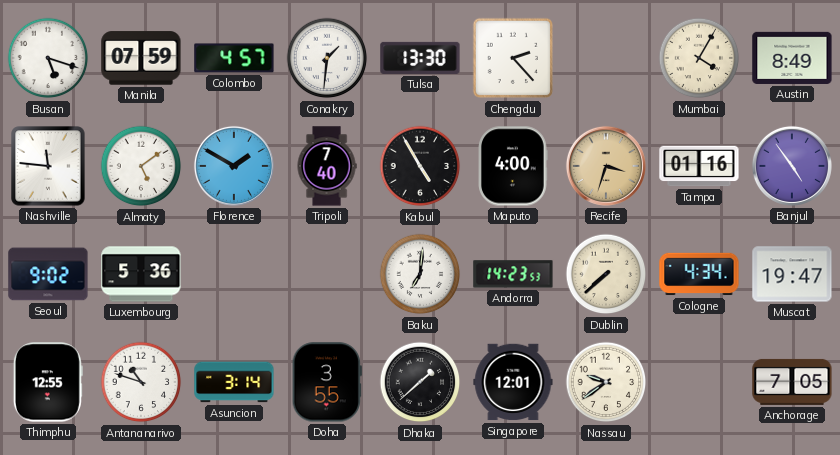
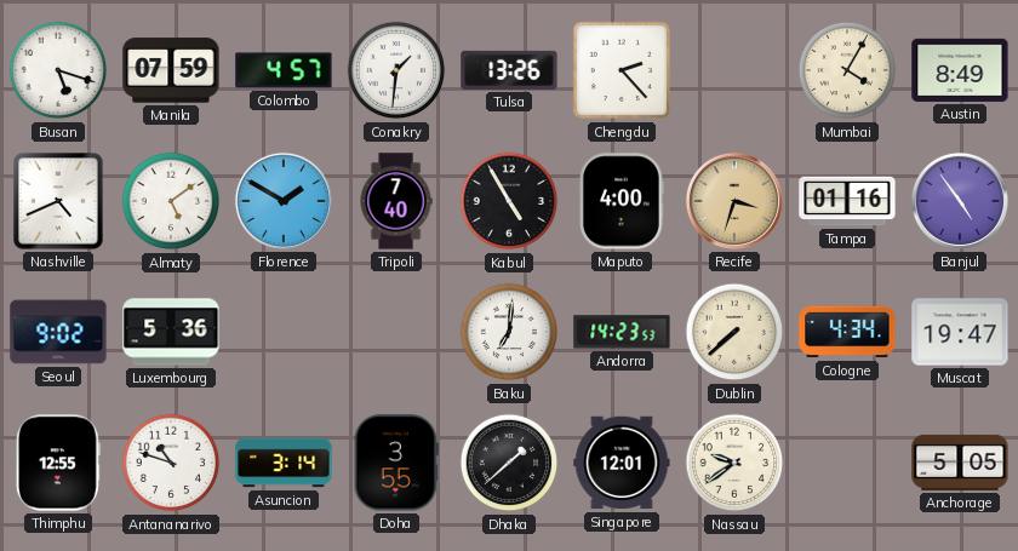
Tulsa: 13:30 -> 13:26 (509, 70)
Nashville: 11:46 -> 4:41 (58, 201)
Anchorage: 7:05 -> 5:05 (960, 463)
